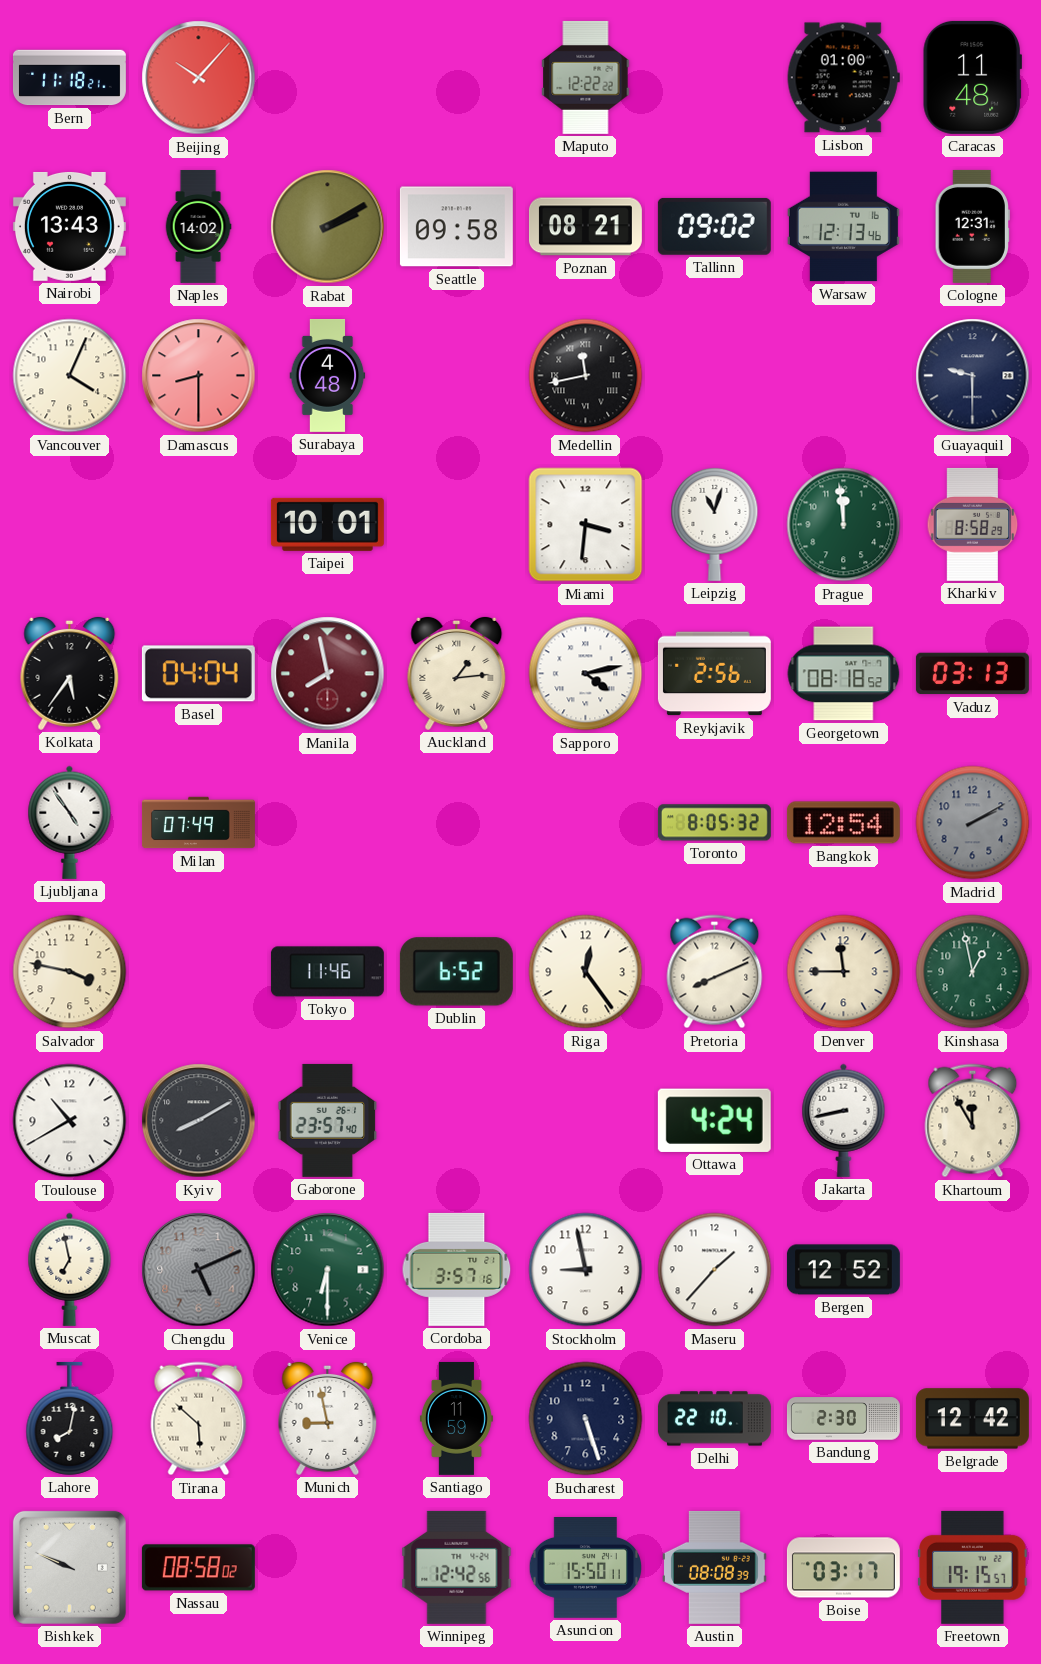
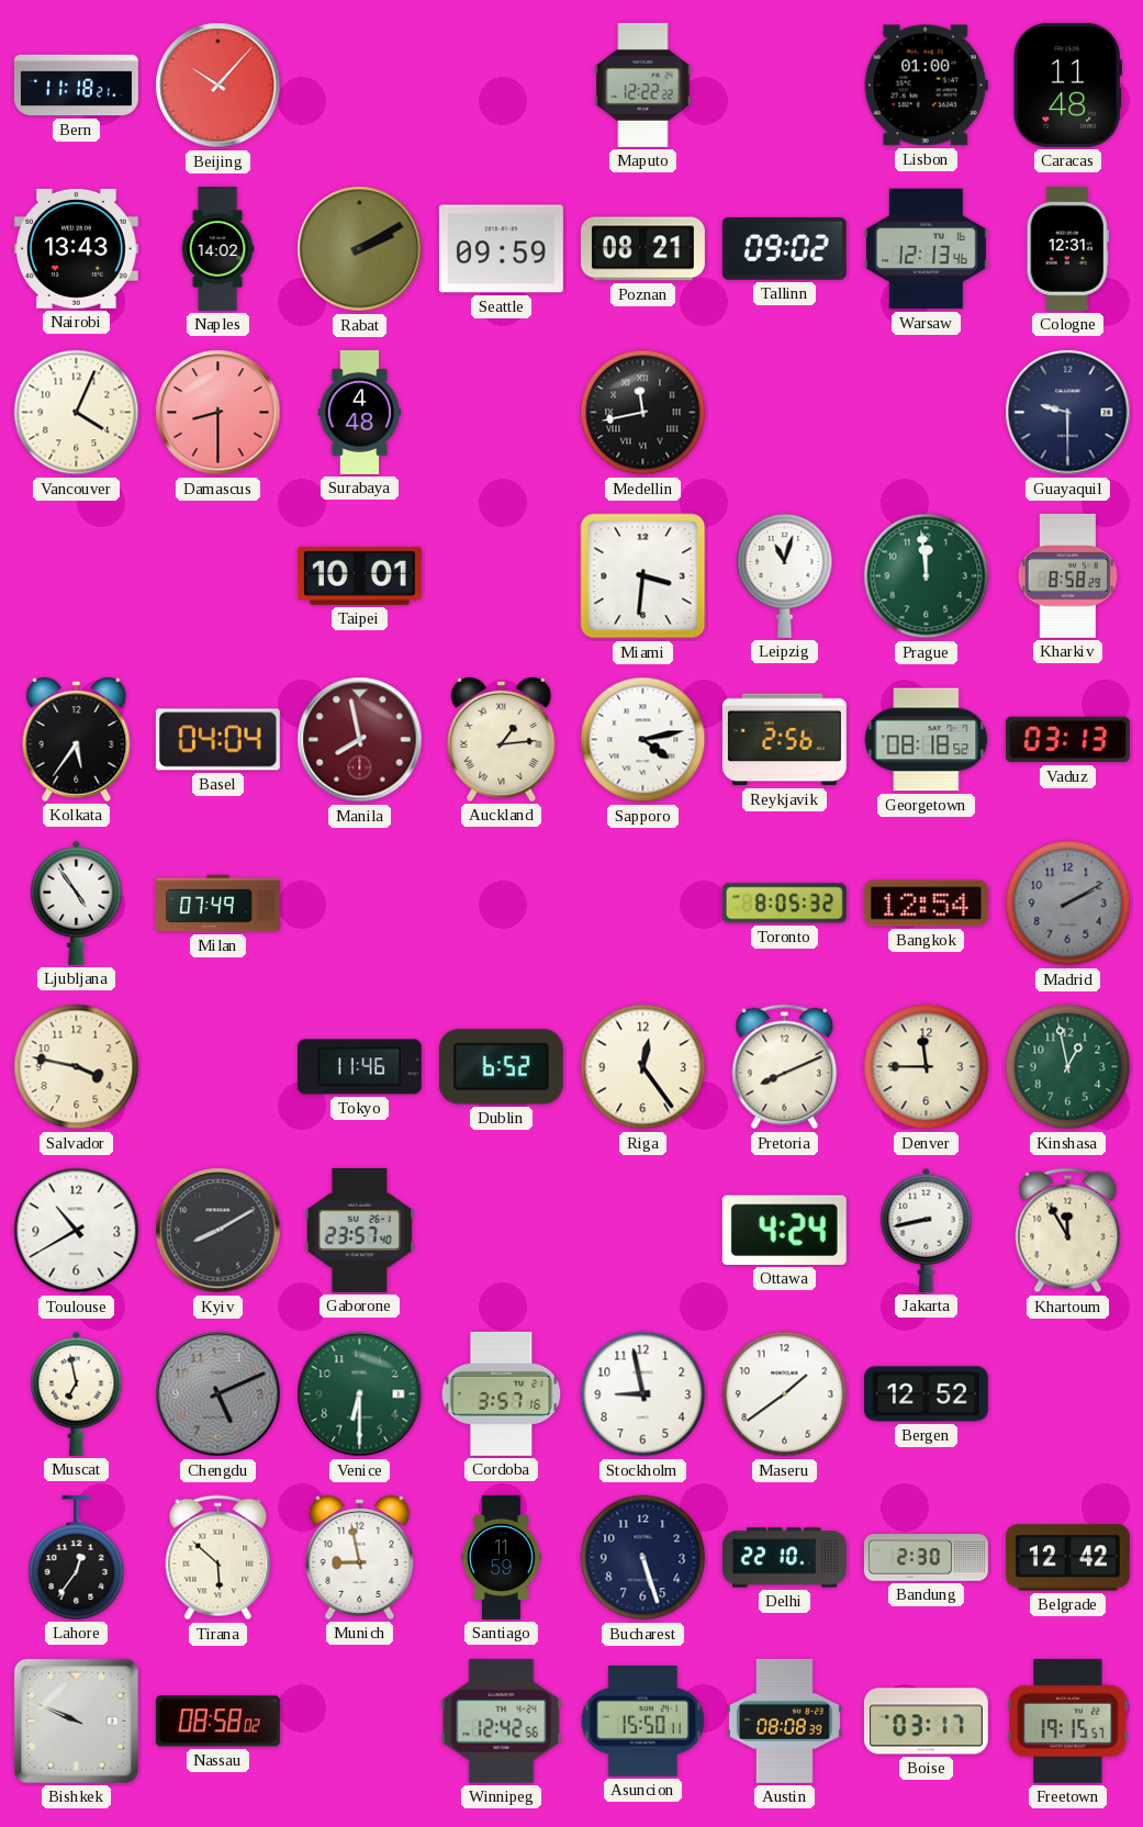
Seattle: 09:58 -> 09:59 (501, 249)
Maseru: 1:37 -> 1:39 (785, 1394)
Lahore: 8:02 -> 12:36 (77, 1557)
